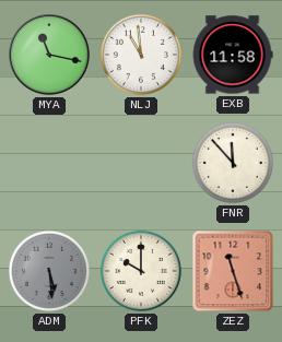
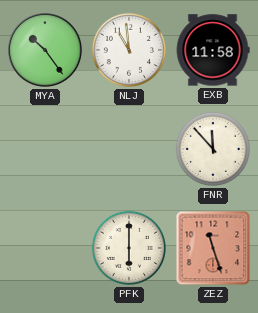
MYA: 11:17 -> 10:24 (45, 50)
ADM: 5:29 -> none (49, 271)
PFK: 10:00 -> 6:00 (129, 248)
